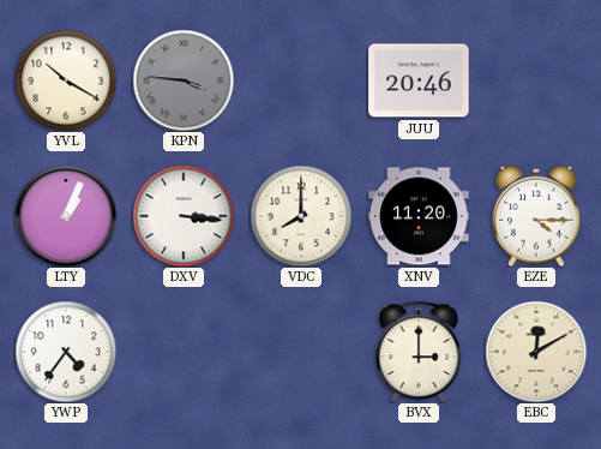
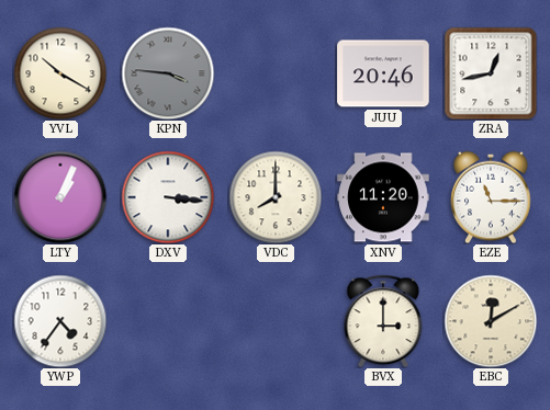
ZRA: none -> 12:43 (491, 73)
EZE: 4:15 -> 11:15 (491, 197)
